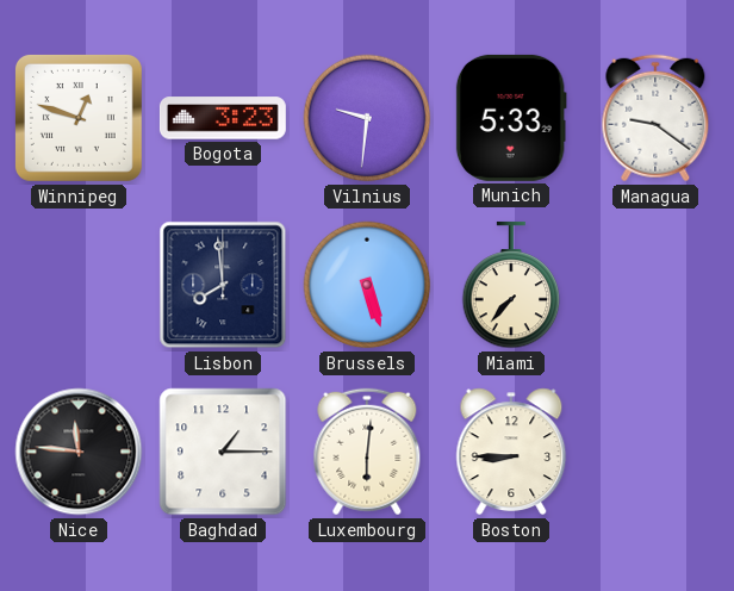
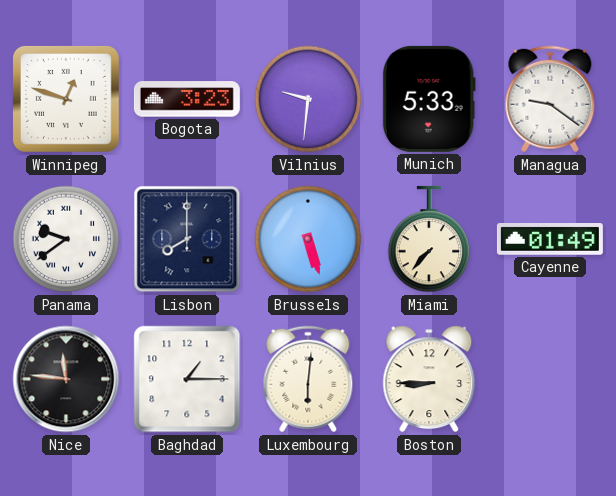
Panama: none -> 9:39 (66, 239)
Lisbon: 7:59 -> 8:00 (187, 239)
Cayenne: none -> 01:49 (550, 239)
